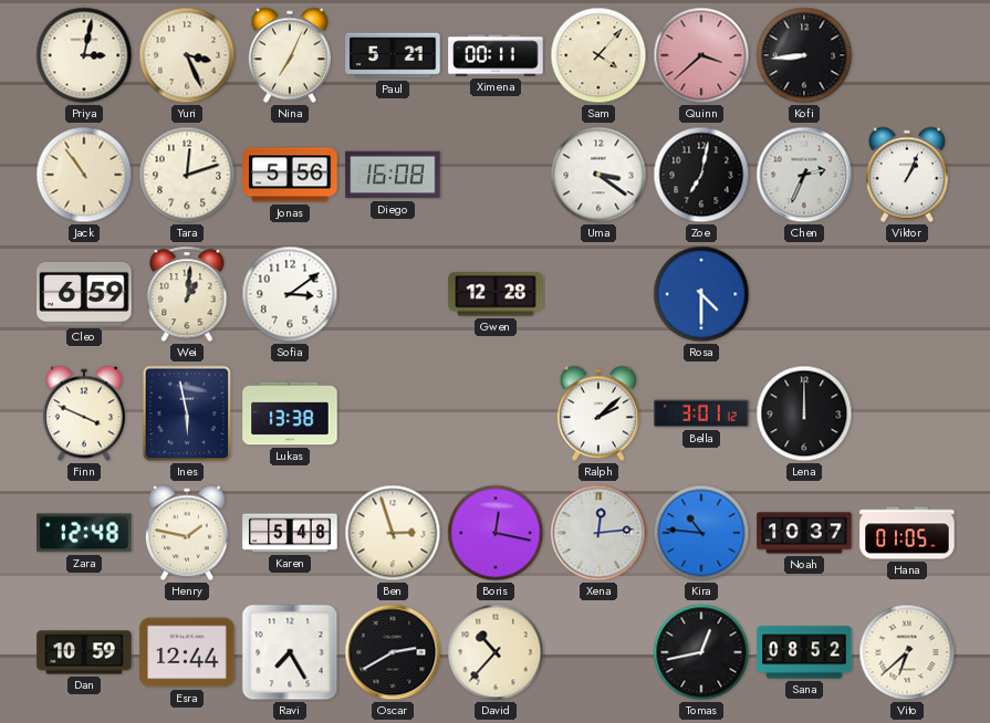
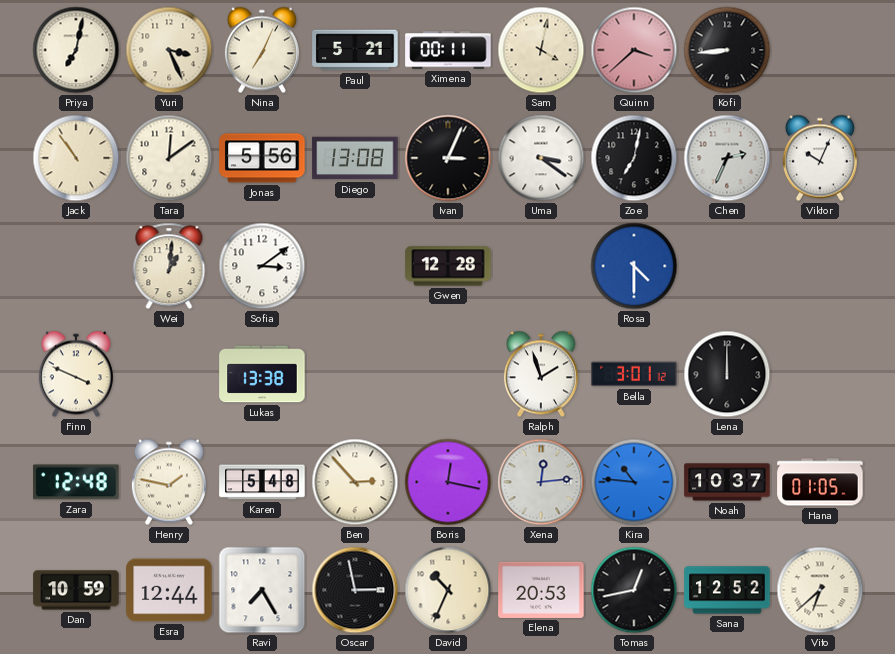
Priya: 3:02 -> 7:02 (76, 50)
Sam: 4:07 -> 4:02 (541, 50)
Tara: 12:12 -> 12:09 (169, 158)
Diego: 16:08 -> 13:08 (355, 158)
Ivan: none -> 3:04 (448, 158)
Viktor: 1:04 -> 10:04 (820, 158)
Cleo: 6:59 -> none (84, 294)
Ines: 5:58 -> none (187, 413)
Ralph: 2:08 -> 1:57 (541, 374)
Ben: 2:57 -> 2:53 (355, 482)
Oscar: 2:40 -> 2:58 (355, 590)
David: 10:37 -> 10:34 (448, 590)
Elena: none -> 20:53 (541, 590)
Sana: 08:52 -> 12:52 (727, 590)
